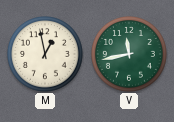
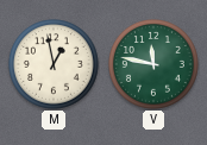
V: 11:43 -> 11:47 (155, 65)
